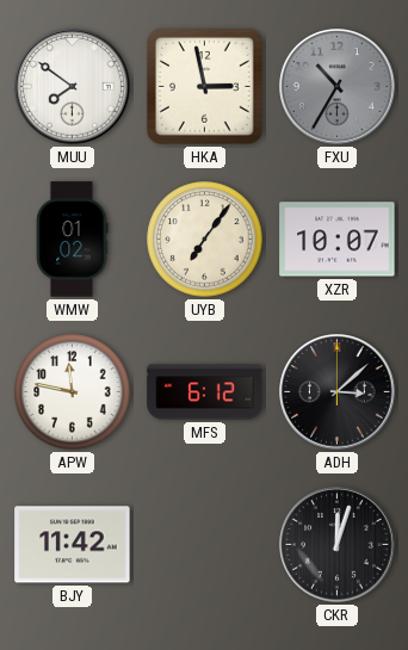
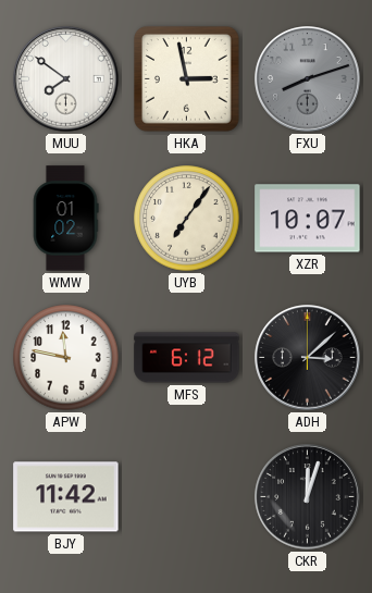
FXU: 10:35 -> 8:12 (308, 79)
